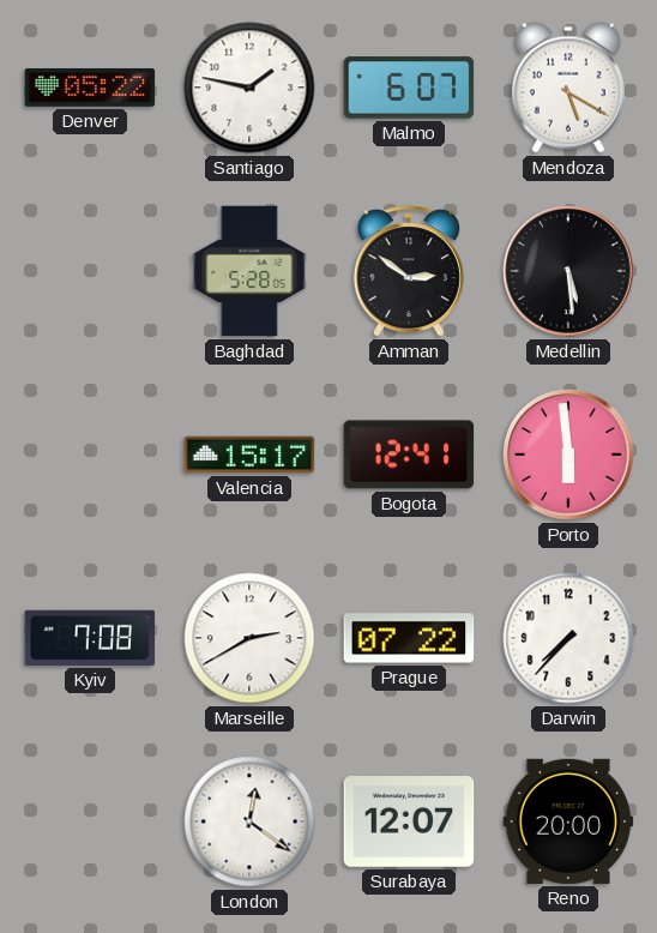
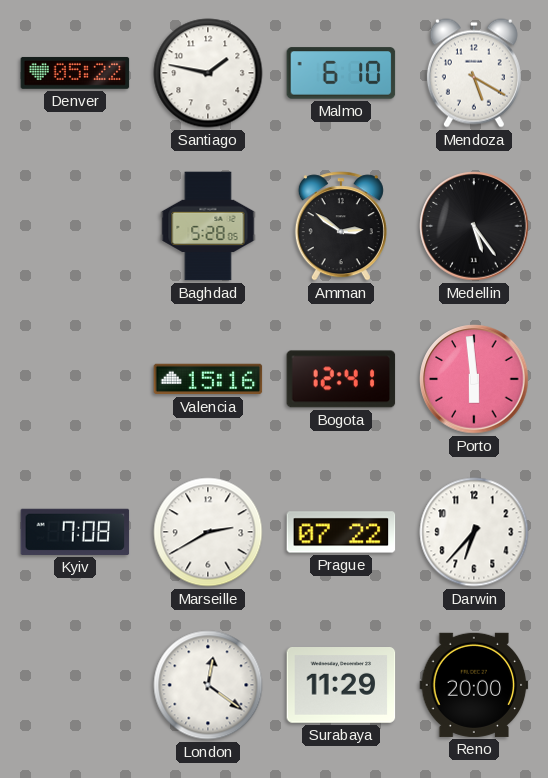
Malmo: 6:07 -> 6:10 (341, 73)
Medellin: 5:29 -> 5:24 (474, 226)
Valencia: 15:17 -> 15:16 (208, 379)
Darwin: 7:37 -> 6:37 (474, 532)
Surabaya: 12:07 -> 11:29 (341, 685)
